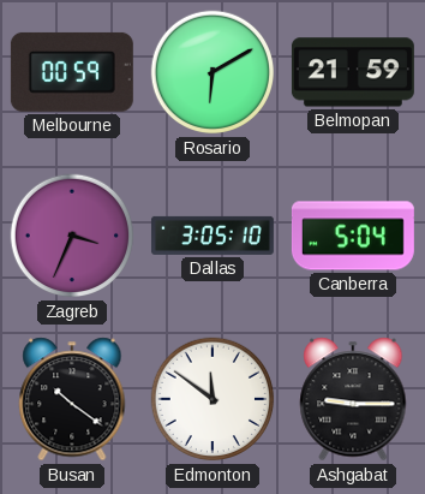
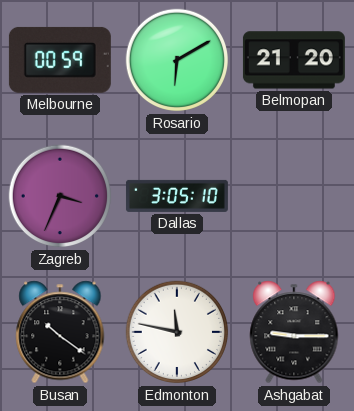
Belmopan: 21:59 -> 21:20 (294, 60)
Canberra: 5:04 -> none (353, 236)
Edmonton: 11:51 -> 11:47 (177, 332)
